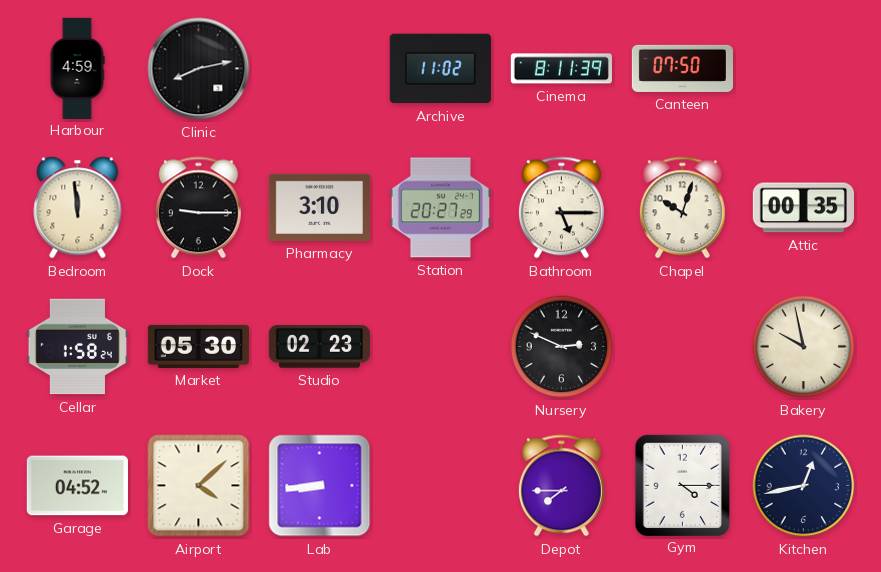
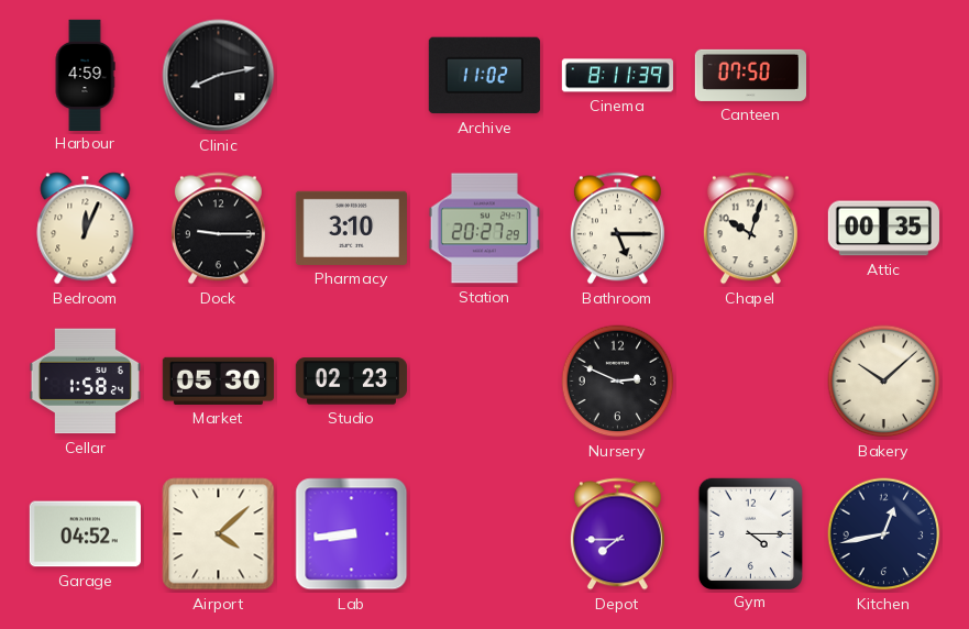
Bedroom: 11:59 -> 12:04 (86, 229)
Bakery: 9:58 -> 10:08 (884, 382)
